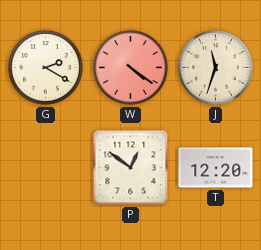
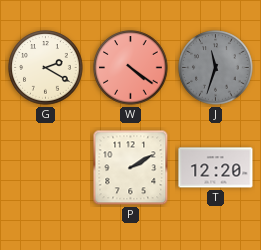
J dial: cream -> grey (216, 68)
P: 12:51 -> 2:10 (131, 168)
